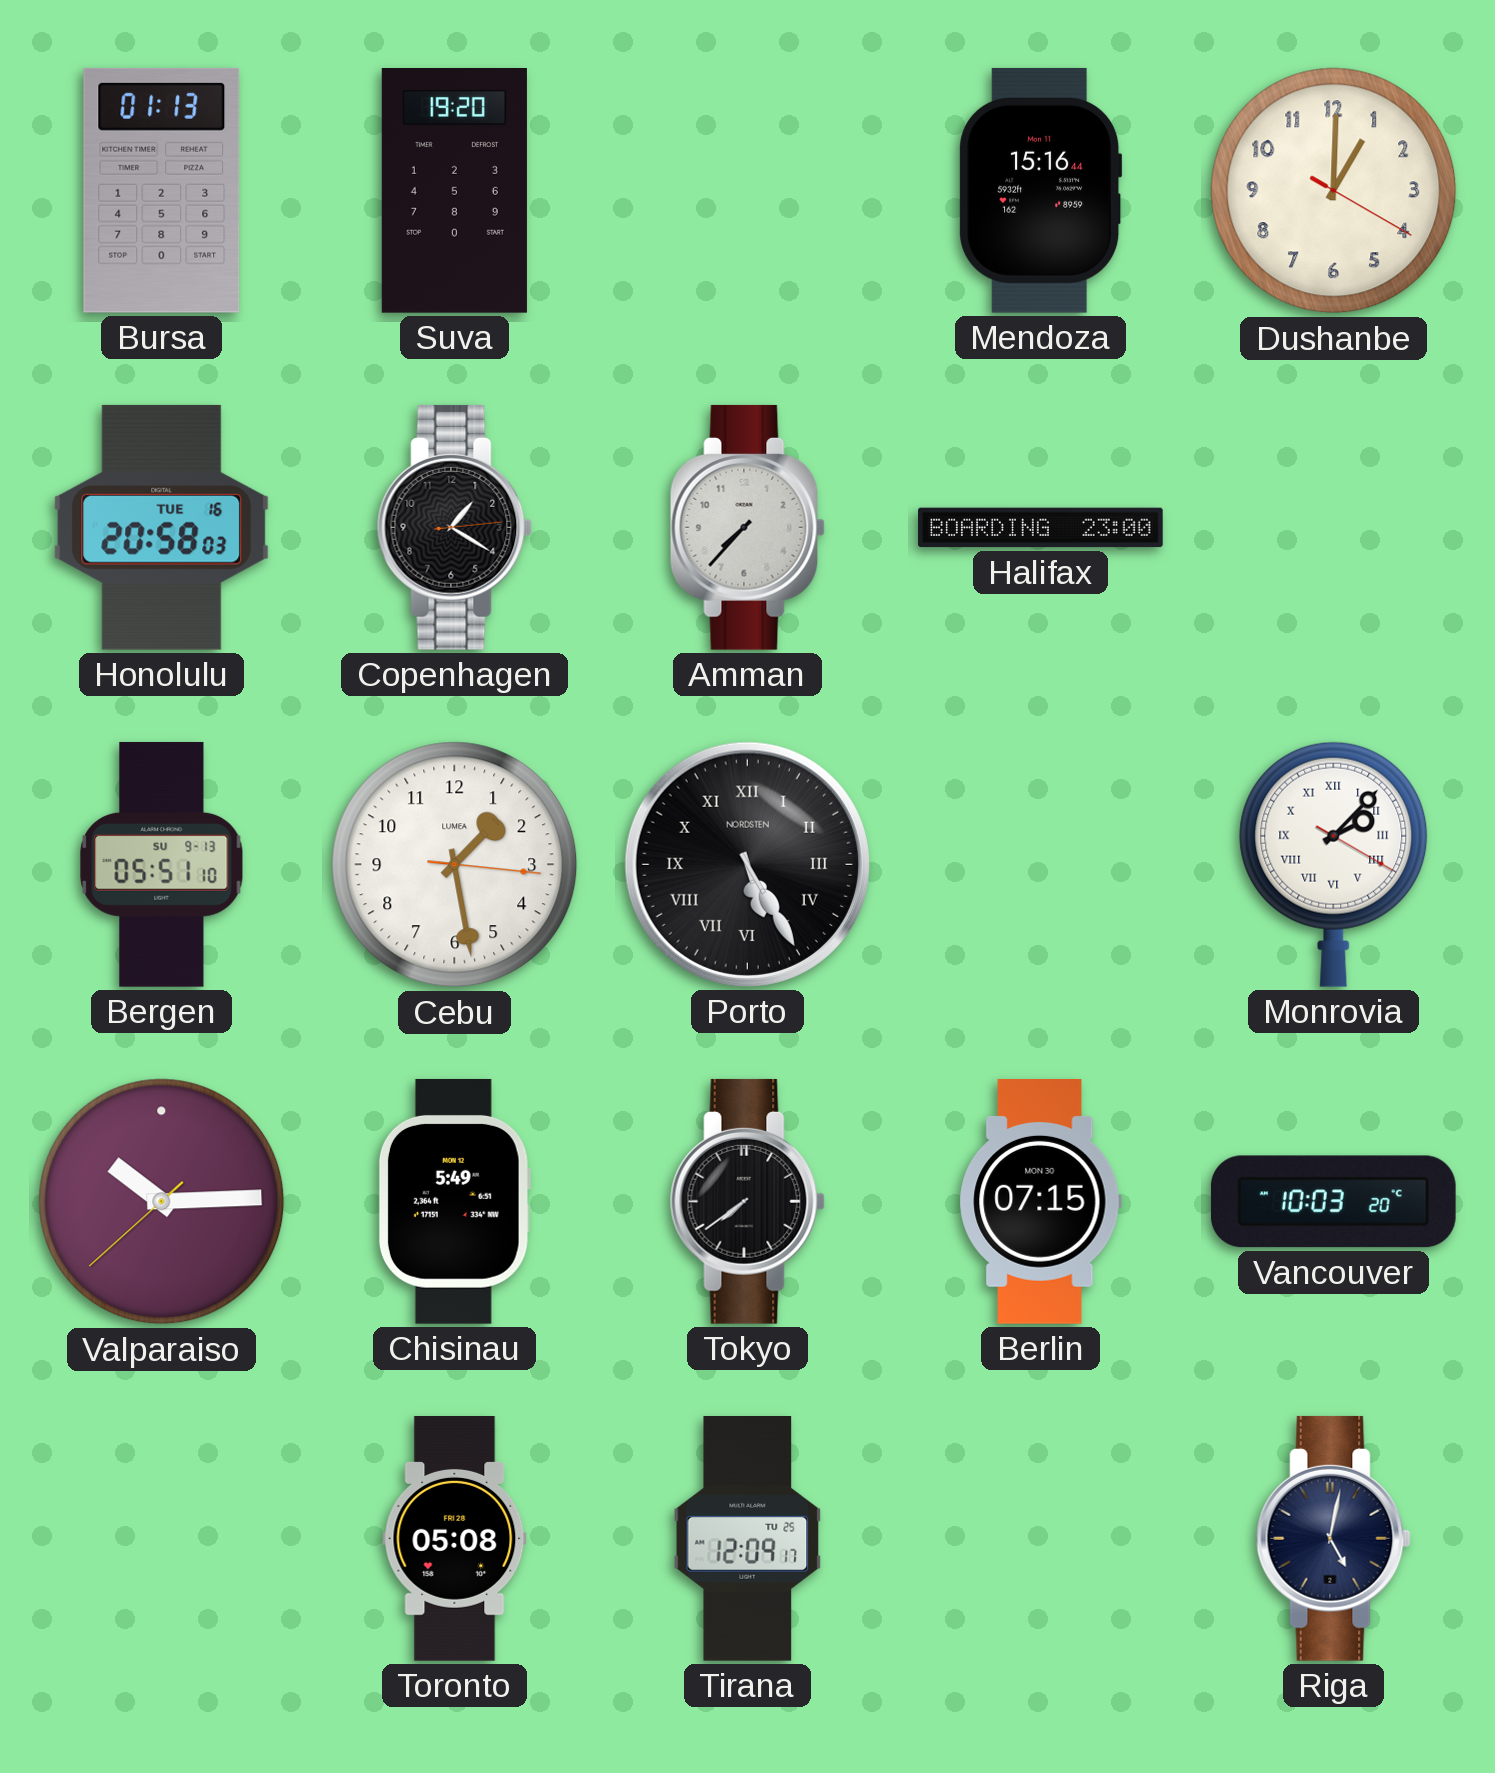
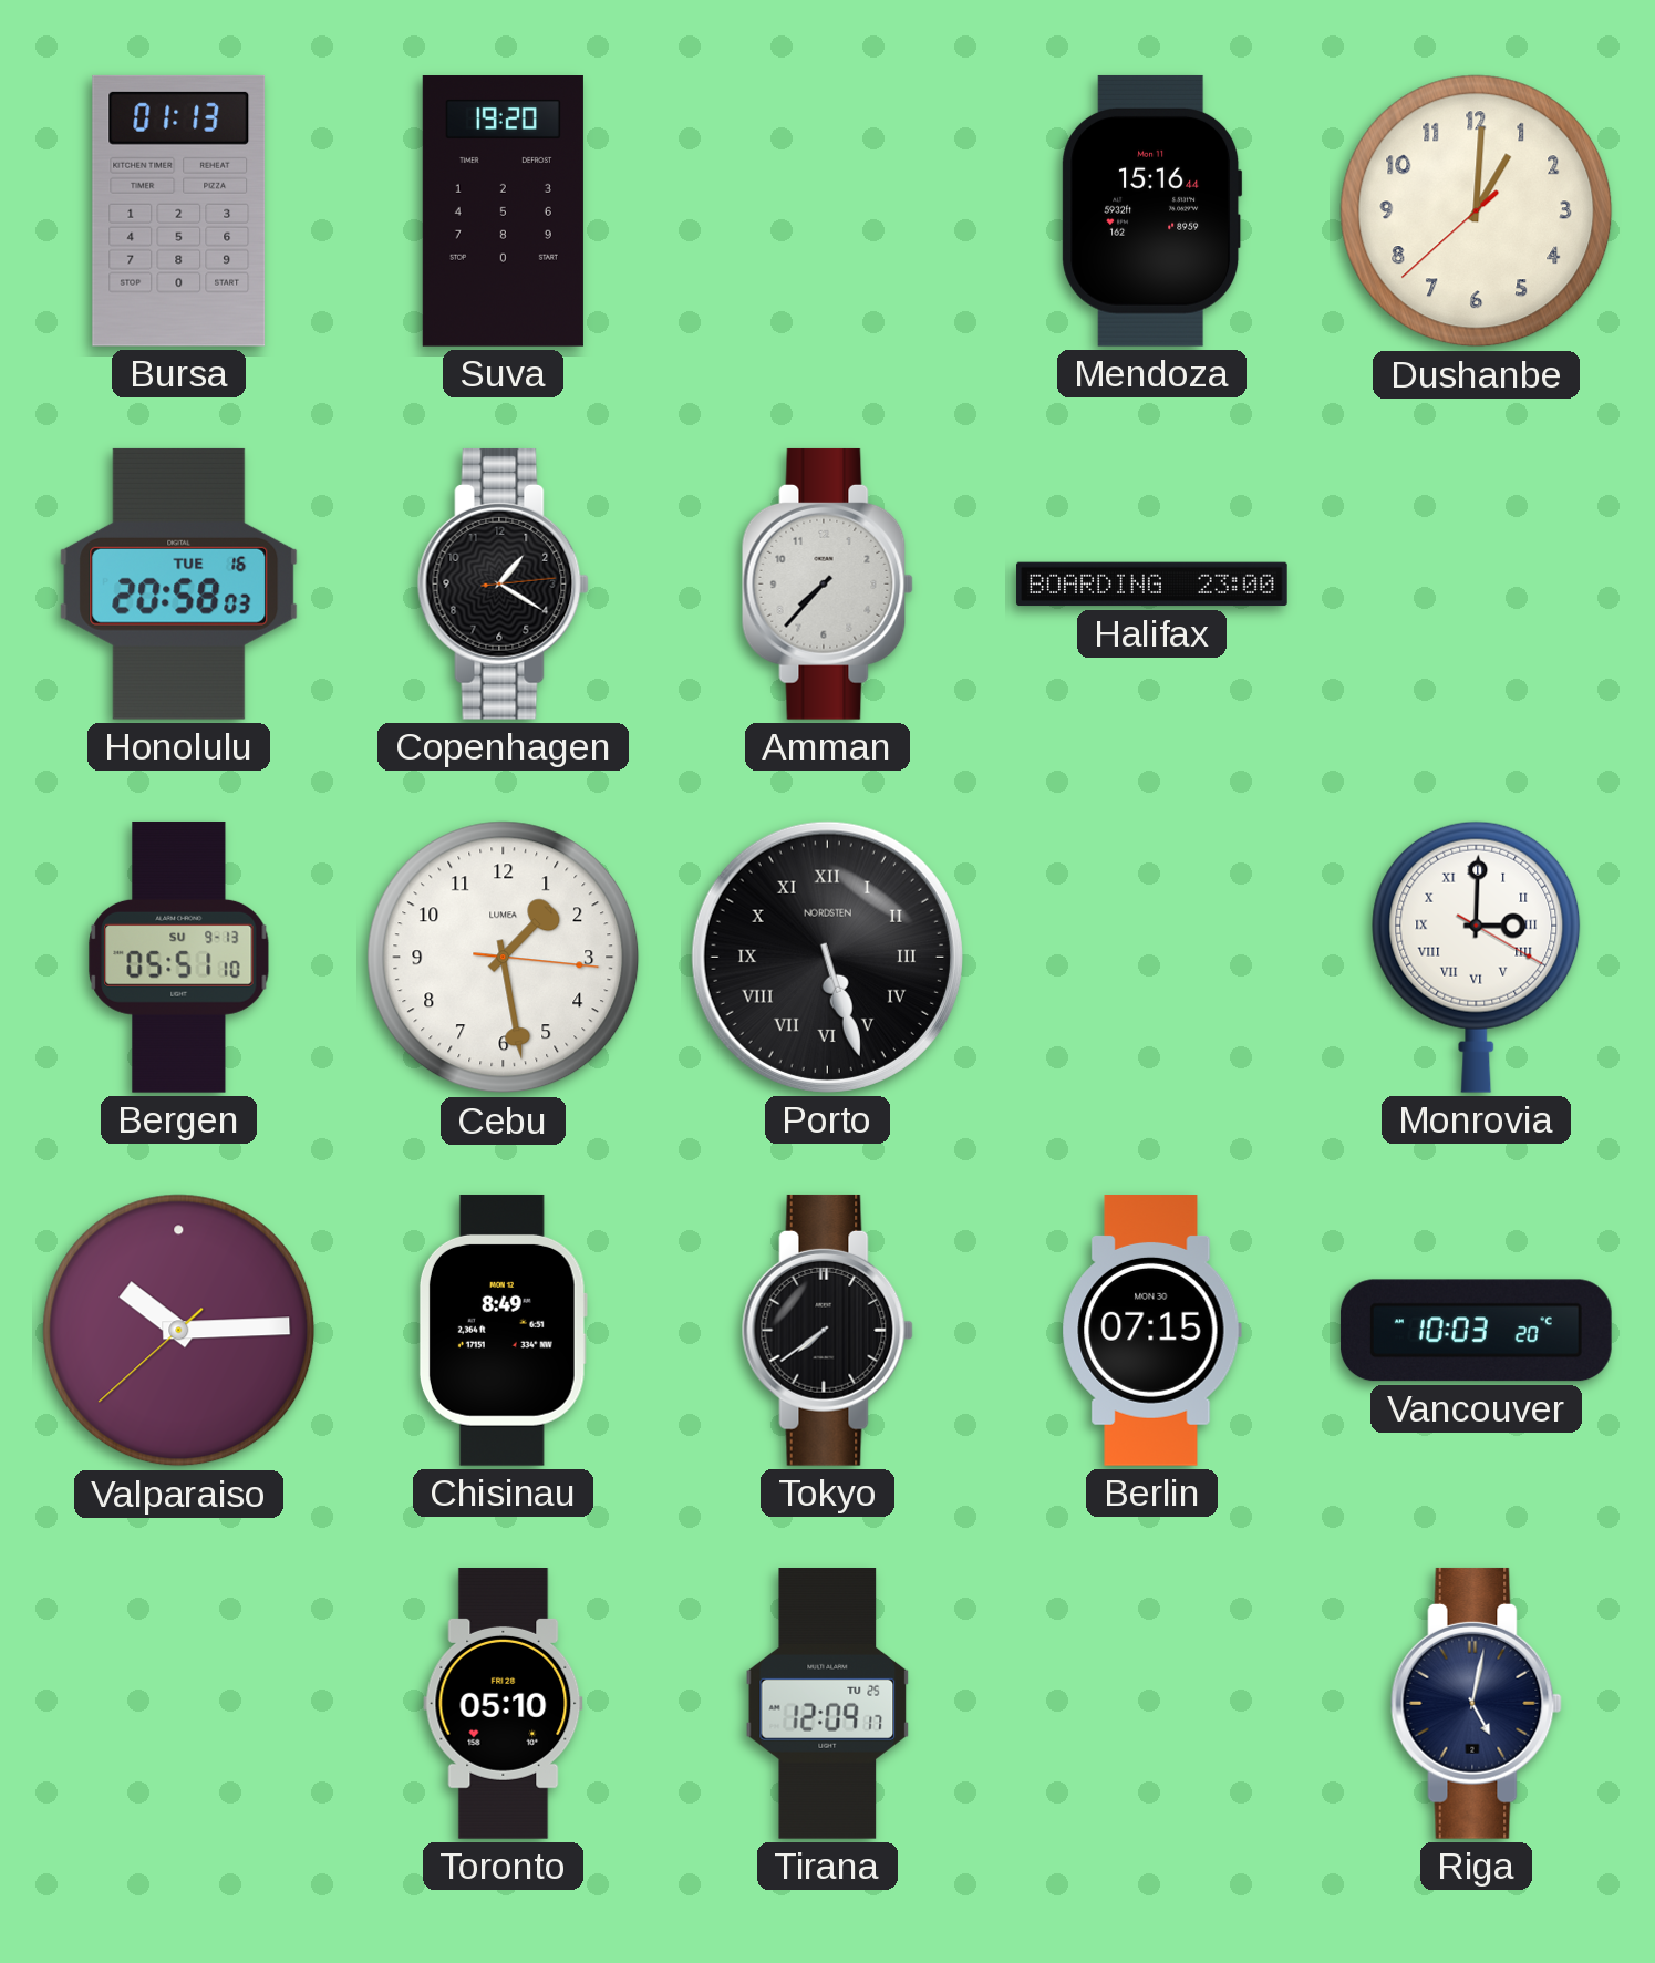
Dushanbe: 1:00:20 -> 1:00:38 (1477, 211)
Porto: 5:25 -> 5:27 (827, 957)
Monrovia: 2:07 -> 3:00 (1477, 957)
Chisinau: 5:49 -> 8:49 (503, 1330)
Toronto: 05:08 -> 05:10 (504, 1704)
